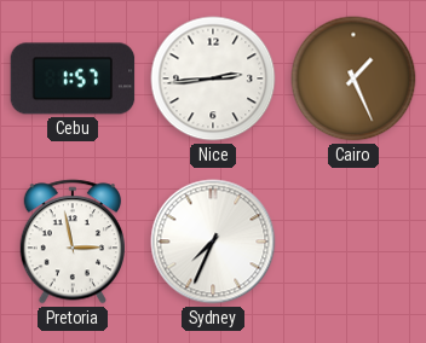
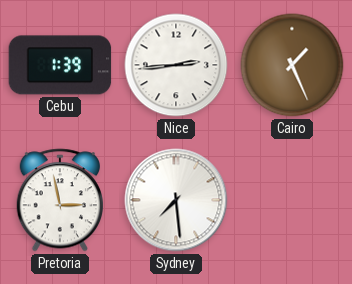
Cebu: 1:57 -> 1:39 (60, 65)
Sydney: 7:34 -> 7:29 (176, 200)
